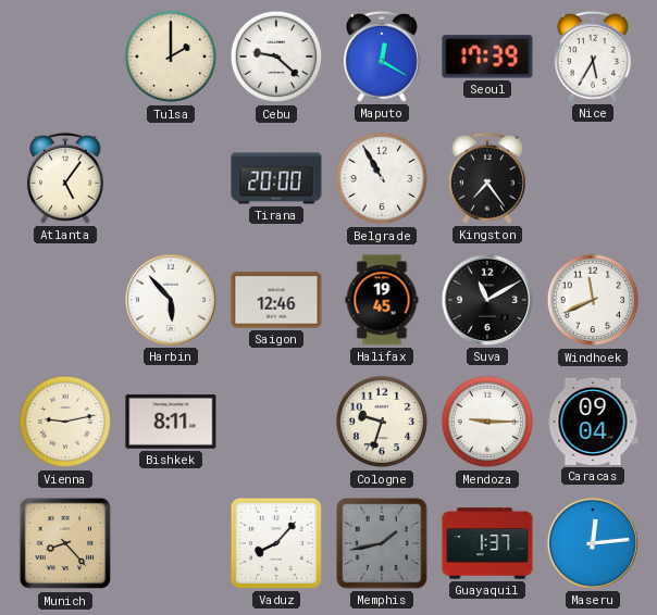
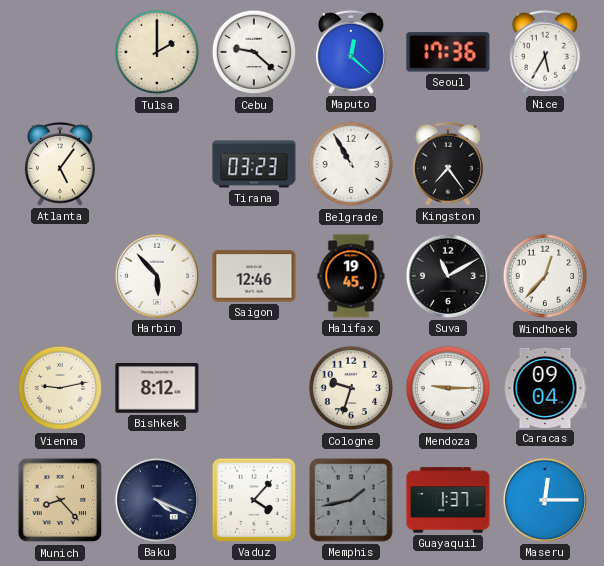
Maputo: 12:20 -> 12:22 (351, 52)
Seoul: 17:39 -> 17:36 (448, 52)
Tirana: 20:00 -> 03:23 (254, 164)
Windhoek: 11:41 -> 12:37 (545, 276)
Bishkek: 8:11 -> 8:12 (157, 388)
Baku: none -> 4:19 (157, 500)
Vaduz: 8:07 -> 4:07 (254, 500)
Maseru: 12:14 -> 12:15 (545, 500)
